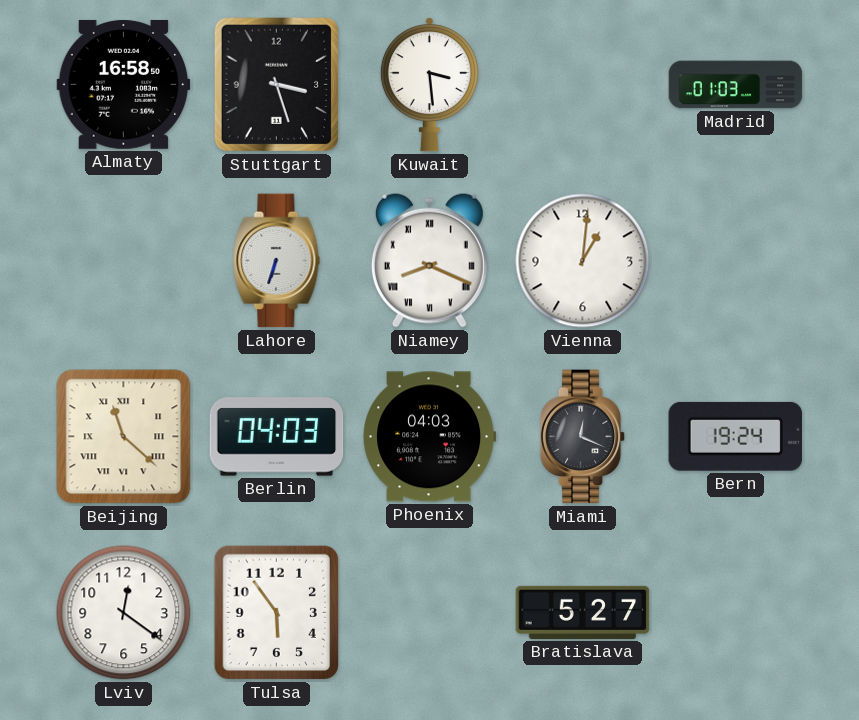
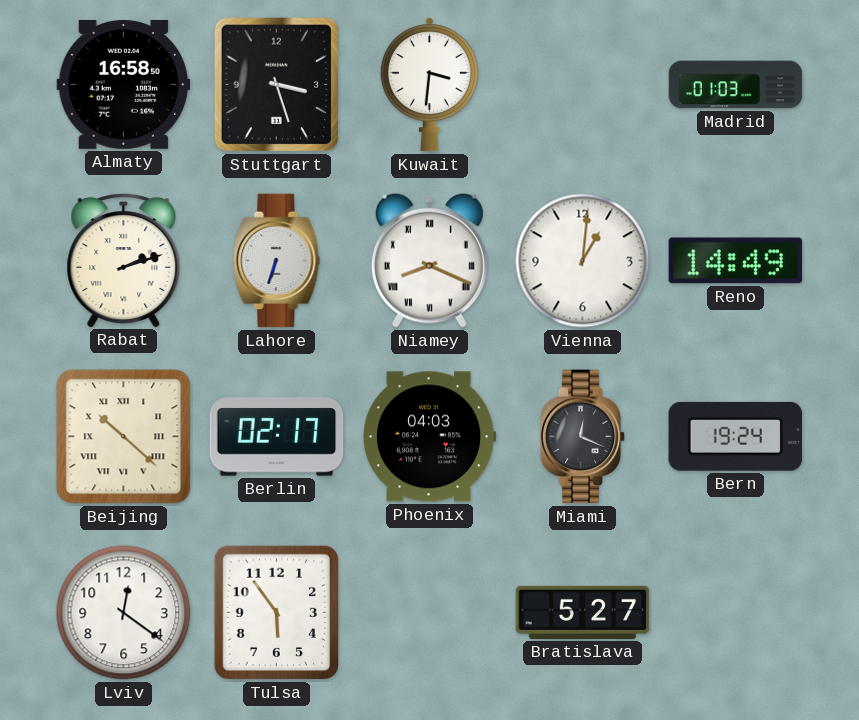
Kuwait: 3:29 -> 3:31 (429, 85)
Rabat: none -> 2:12 (124, 260)
Reno: none -> 14:49 (736, 261)
Beijing: 11:22 -> 10:22 (124, 437)
Berlin: 04:03 -> 02:17 (277, 437)
